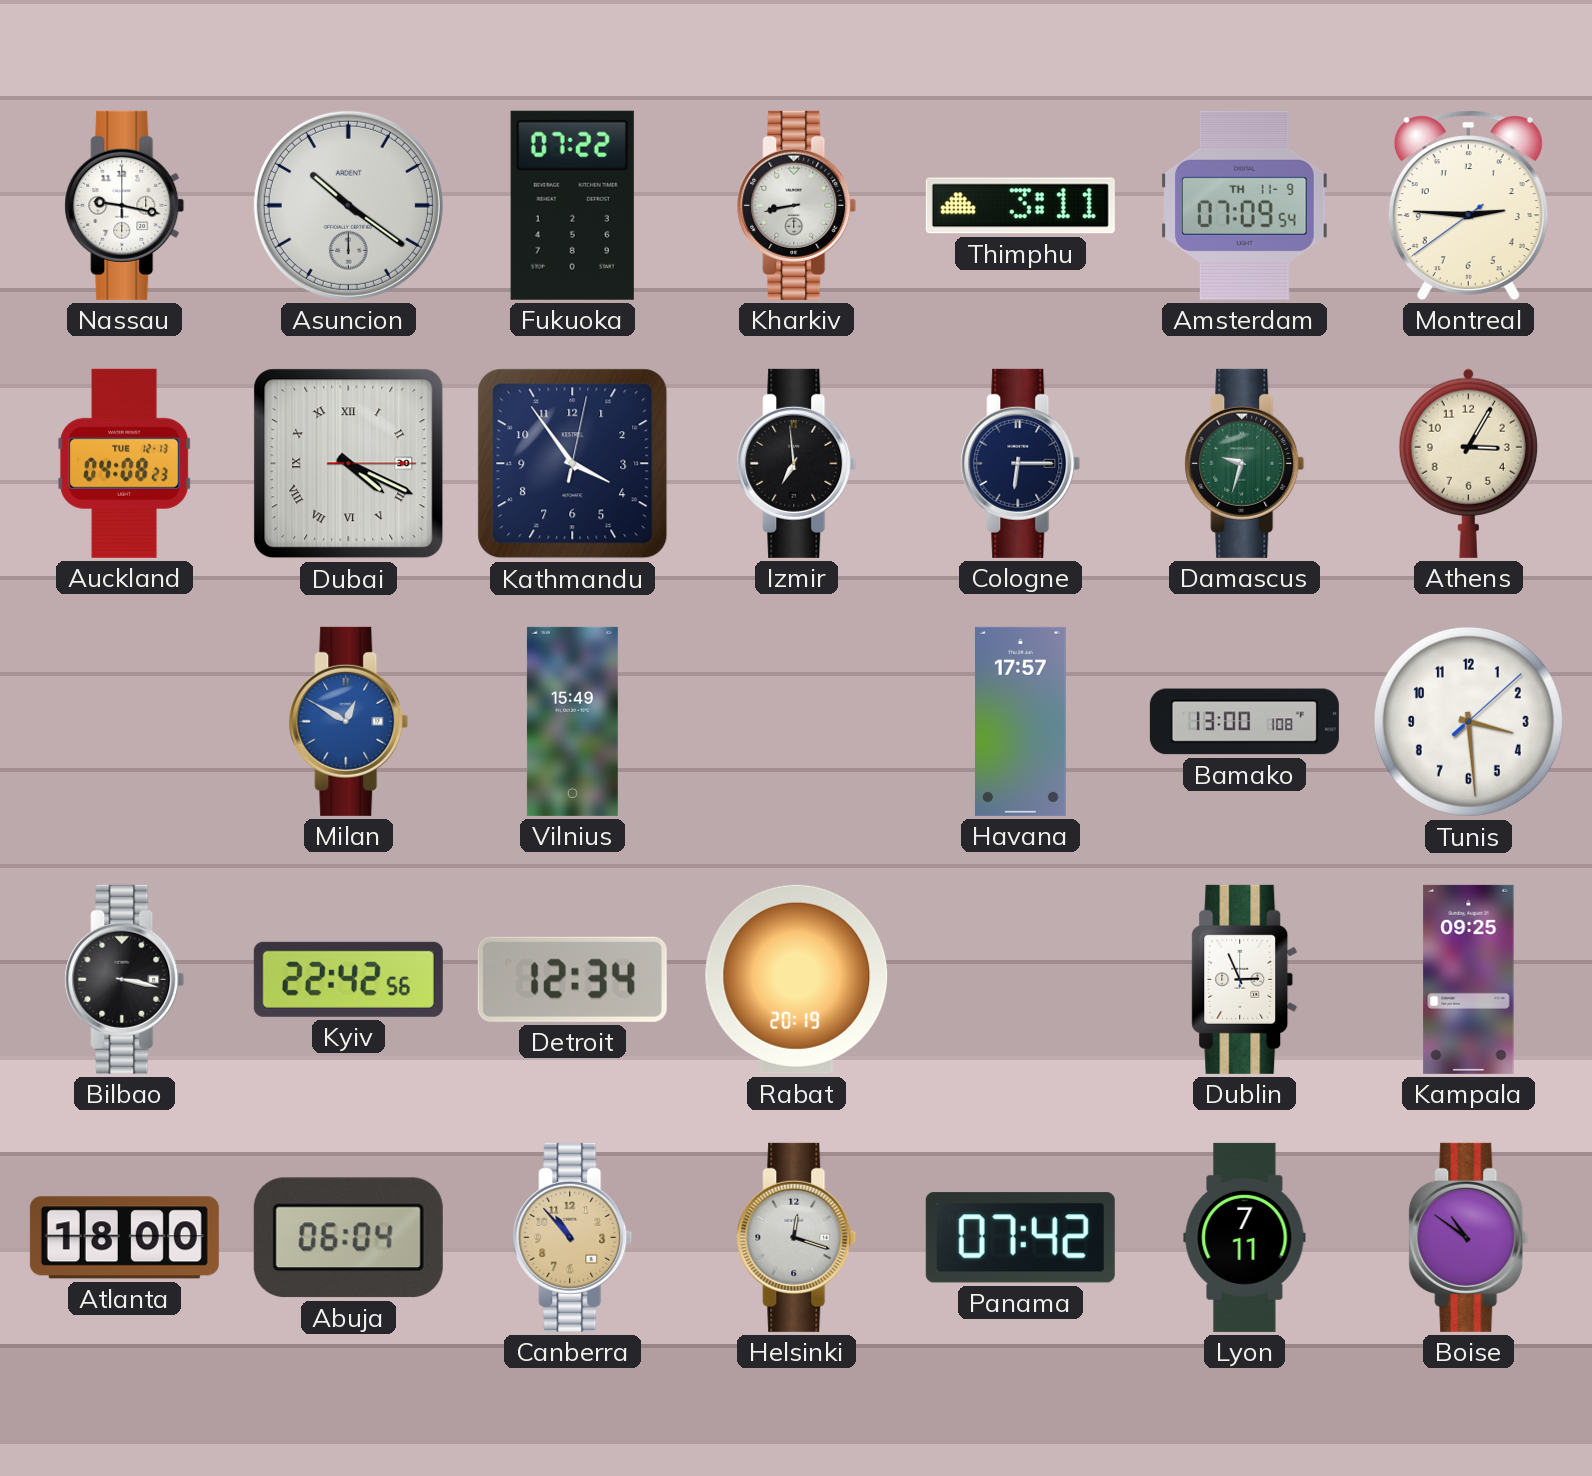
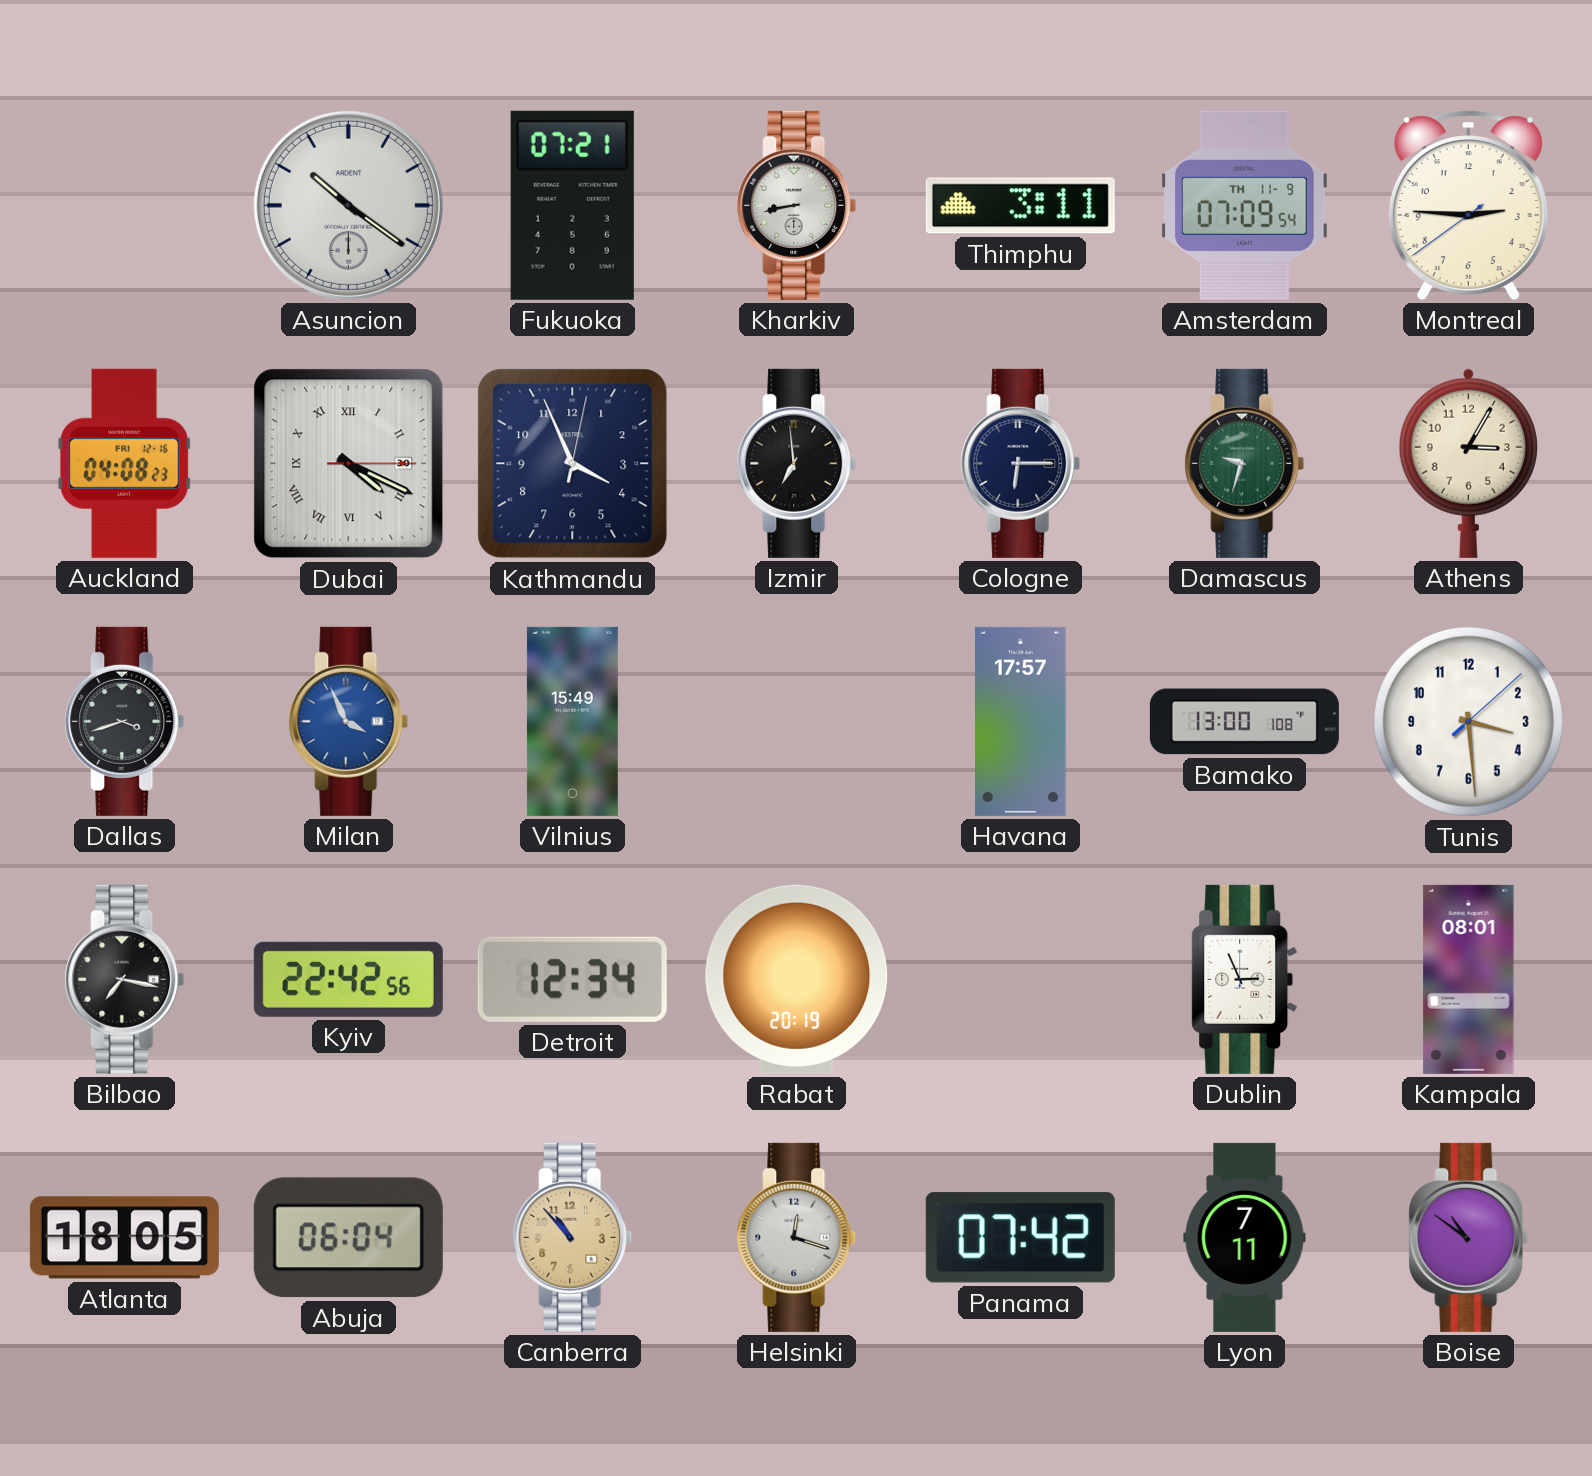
Nassau: 9:17 -> none (125, 205)
Fukuoka: 07:22 -> 07:21 (572, 205)
Auckland date: TUE 12-13 -> FRI 12-16 (125, 463)
Kathmandu: 3:54 -> 3:56 (573, 464)
Dallas: none -> 3:42 (125, 721)
Milan: 12:50 -> 3:56 (349, 721)
Bilbao: 3:17 -> 7:17 (125, 979)
Kampala: 09:25 -> 08:01 (1469, 979)
Atlanta: 18:00 -> 18:05 (124, 1238)
